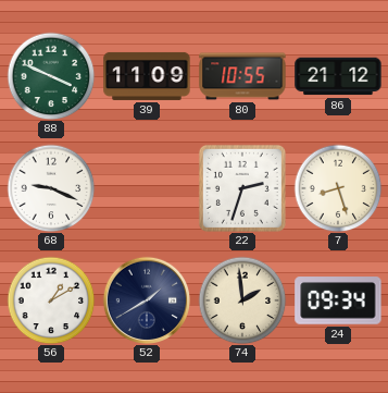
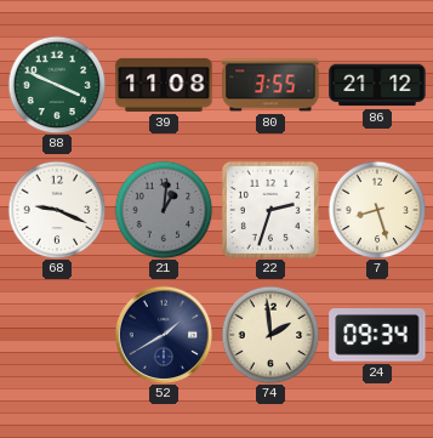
39: 11:09 -> 11:08 (164, 85)
80: 10:55 -> 3:55 (270, 85)
21: none -> 1:01 (164, 210)
56: 1:10 -> none (51, 300)
